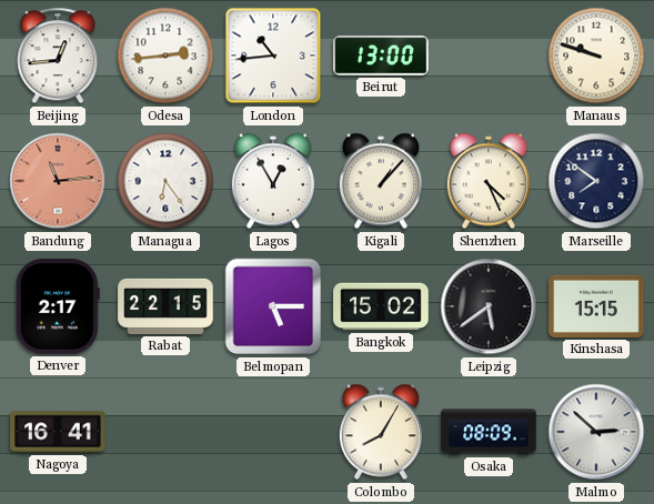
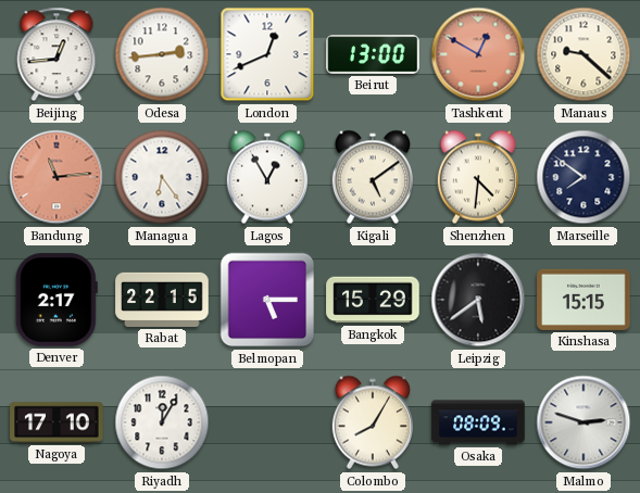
London: 10:44 -> 12:41 (267, 54)
Tashkent: none -> 12:50 (478, 54)
Manaus: 9:48 -> 9:22 (583, 54)
Kigali: 1:07 -> 5:09 (373, 177)
Shenzhen: 4:26 -> 4:31 (478, 177)
Bangkok: 15:02 -> 15:29 (373, 300)
Nagoya: 16:41 -> 17:10 (57, 422)
Riyadh: none -> 12:05 (162, 422)
Malmo: 2:52 -> 2:48 (583, 422)
